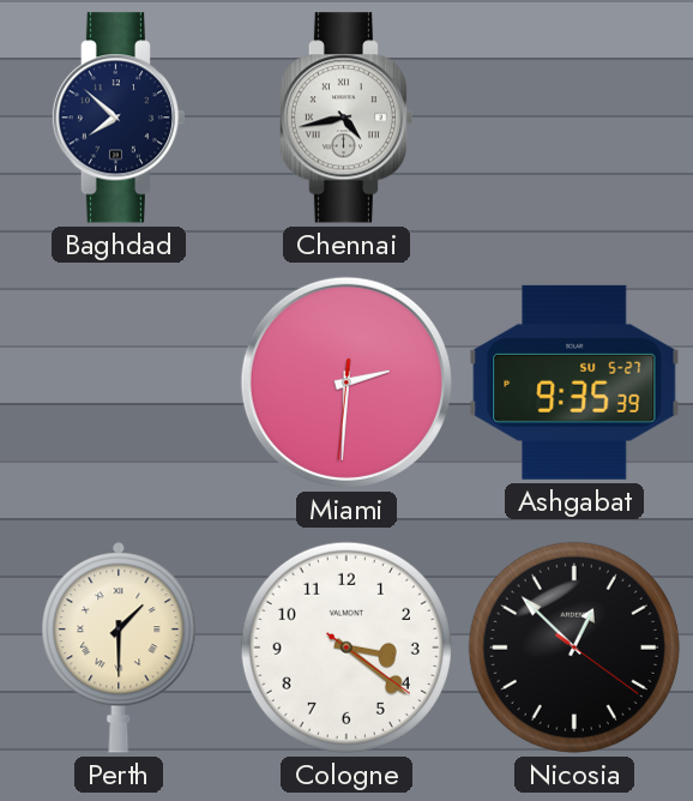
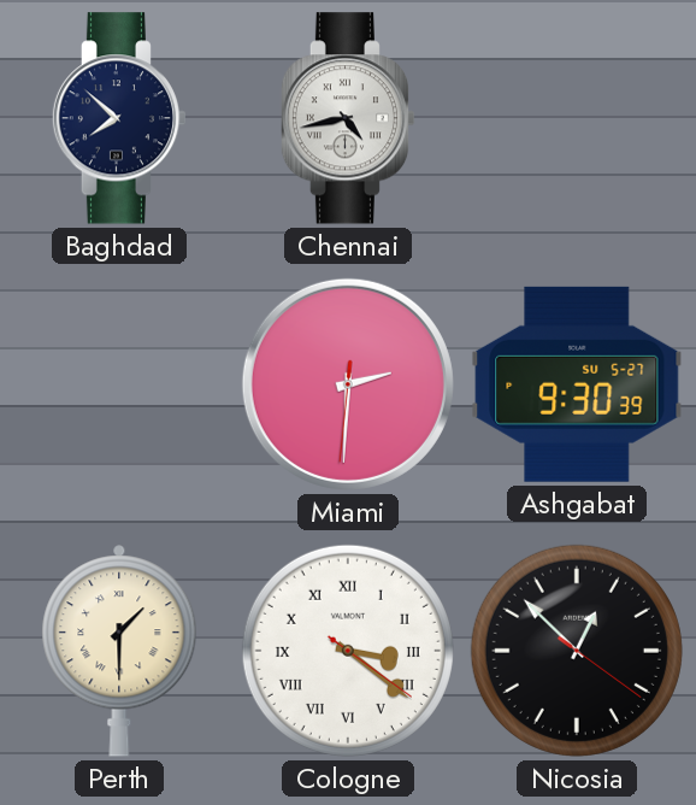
Ashgabat: 9:35 -> 9:30 (577, 384)
Cologne numerals: Arabic -> Roman (348, 651)
